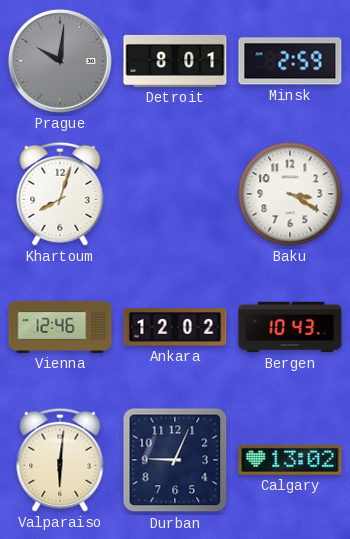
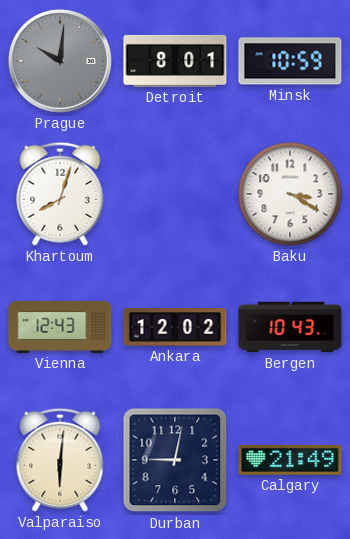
Minsk: 2:59 -> 10:59 (290, 61)
Vienna: 12:46 -> 12:43 (60, 327)
Durban: 9:04 -> 9:02 (175, 460)
Calgary: 13:02 -> 21:49 (290, 461)
